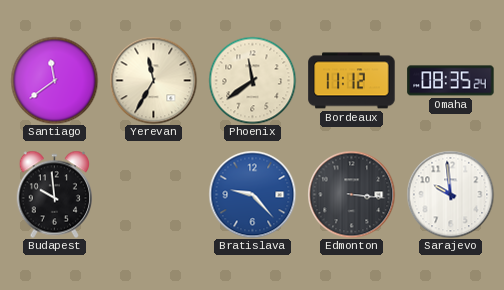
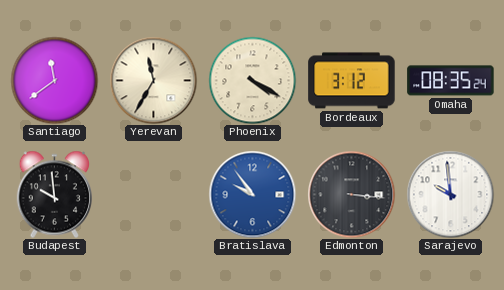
Phoenix: 11:39 -> 4:20 (252, 80)
Bordeaux: 11:12 -> 3:12 (352, 81)
Bratislava: 9:23 -> 9:54 (252, 194)
